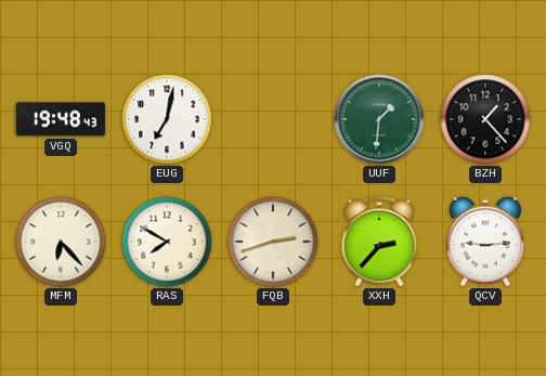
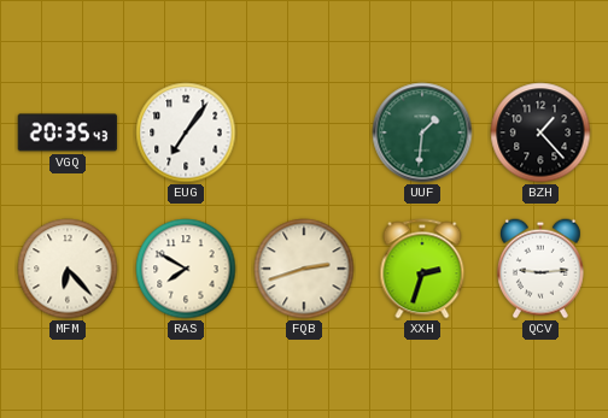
VGQ: 19:48 -> 20:35 (68, 133)
EUG: 7:02 -> 7:06 (186, 133)
XXH: 2:37 -> 2:33 (422, 269)
